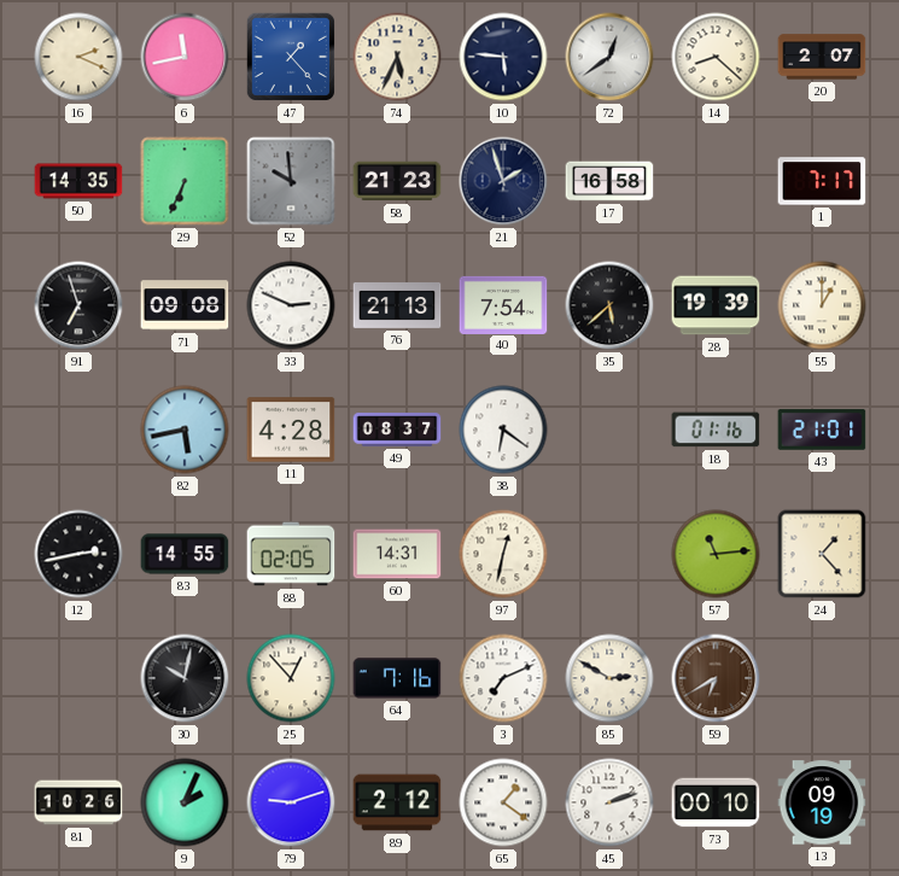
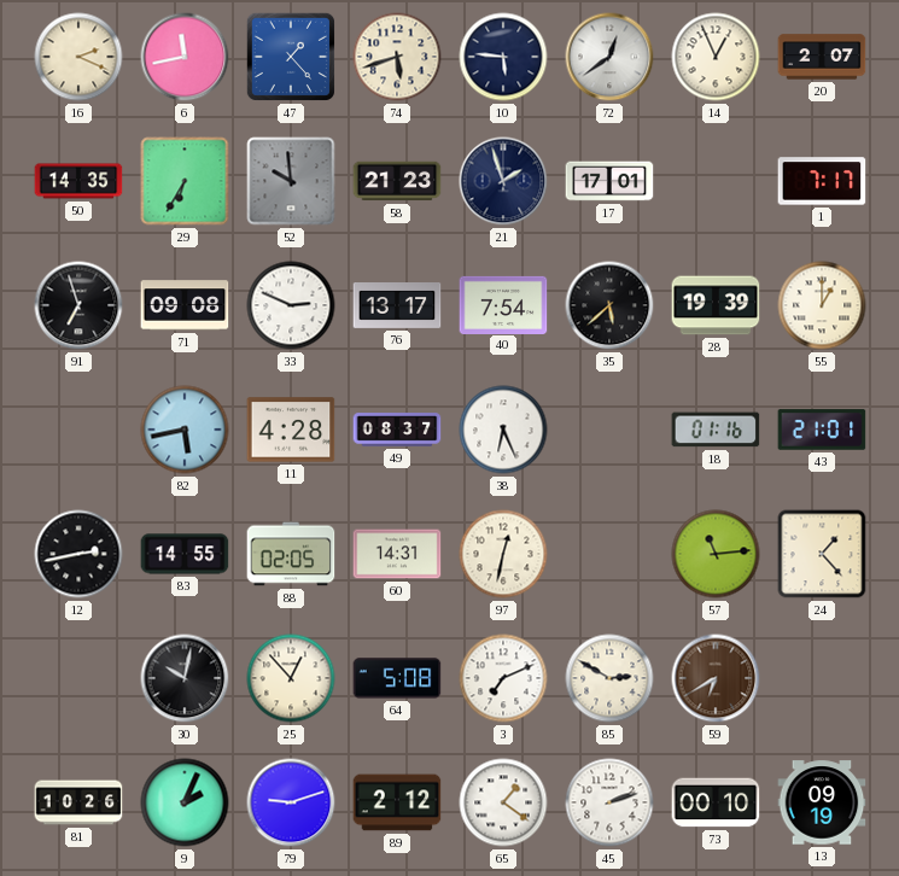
74: 5:34 -> 5:42 (397, 57)
14: 8:22 -> 12:56 (716, 57)
29: 6:34 -> 6:35 (185, 181)
17: 16:58 -> 17:01 (609, 181)
76: 21:13 -> 13:17 (397, 306)
38: 6:21 -> 6:26 (503, 430)
64: 7:16 -> 5:08 (397, 678)
